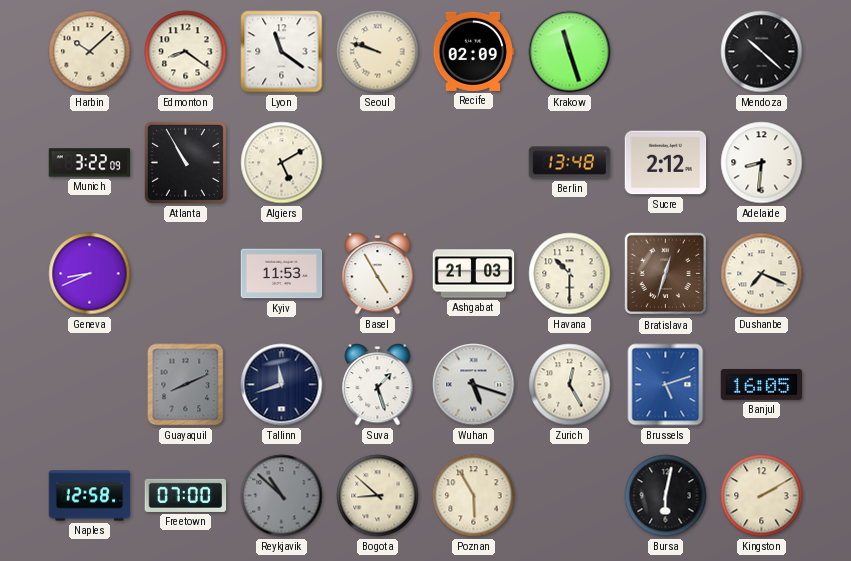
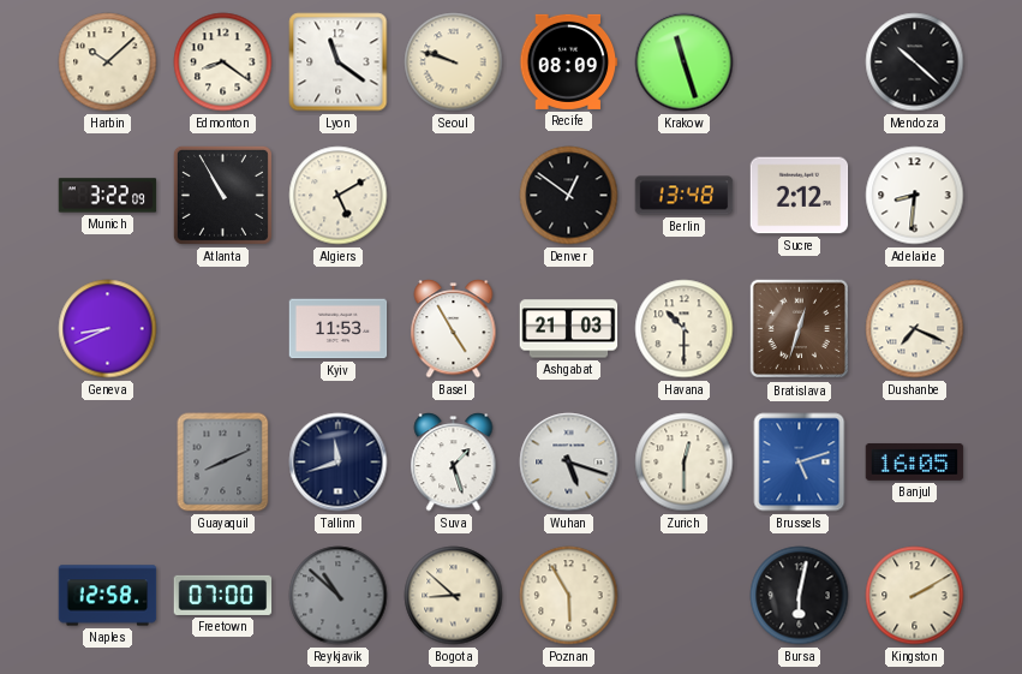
Recife: 02:09 -> 08:09 (569, 61)
Denver: none -> 12:51 (569, 196)
Zurich: 12:25 -> 12:30 (685, 463)
